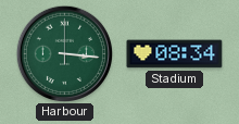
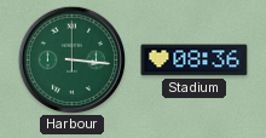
Stadium: 08:34 -> 08:36 (195, 61)
